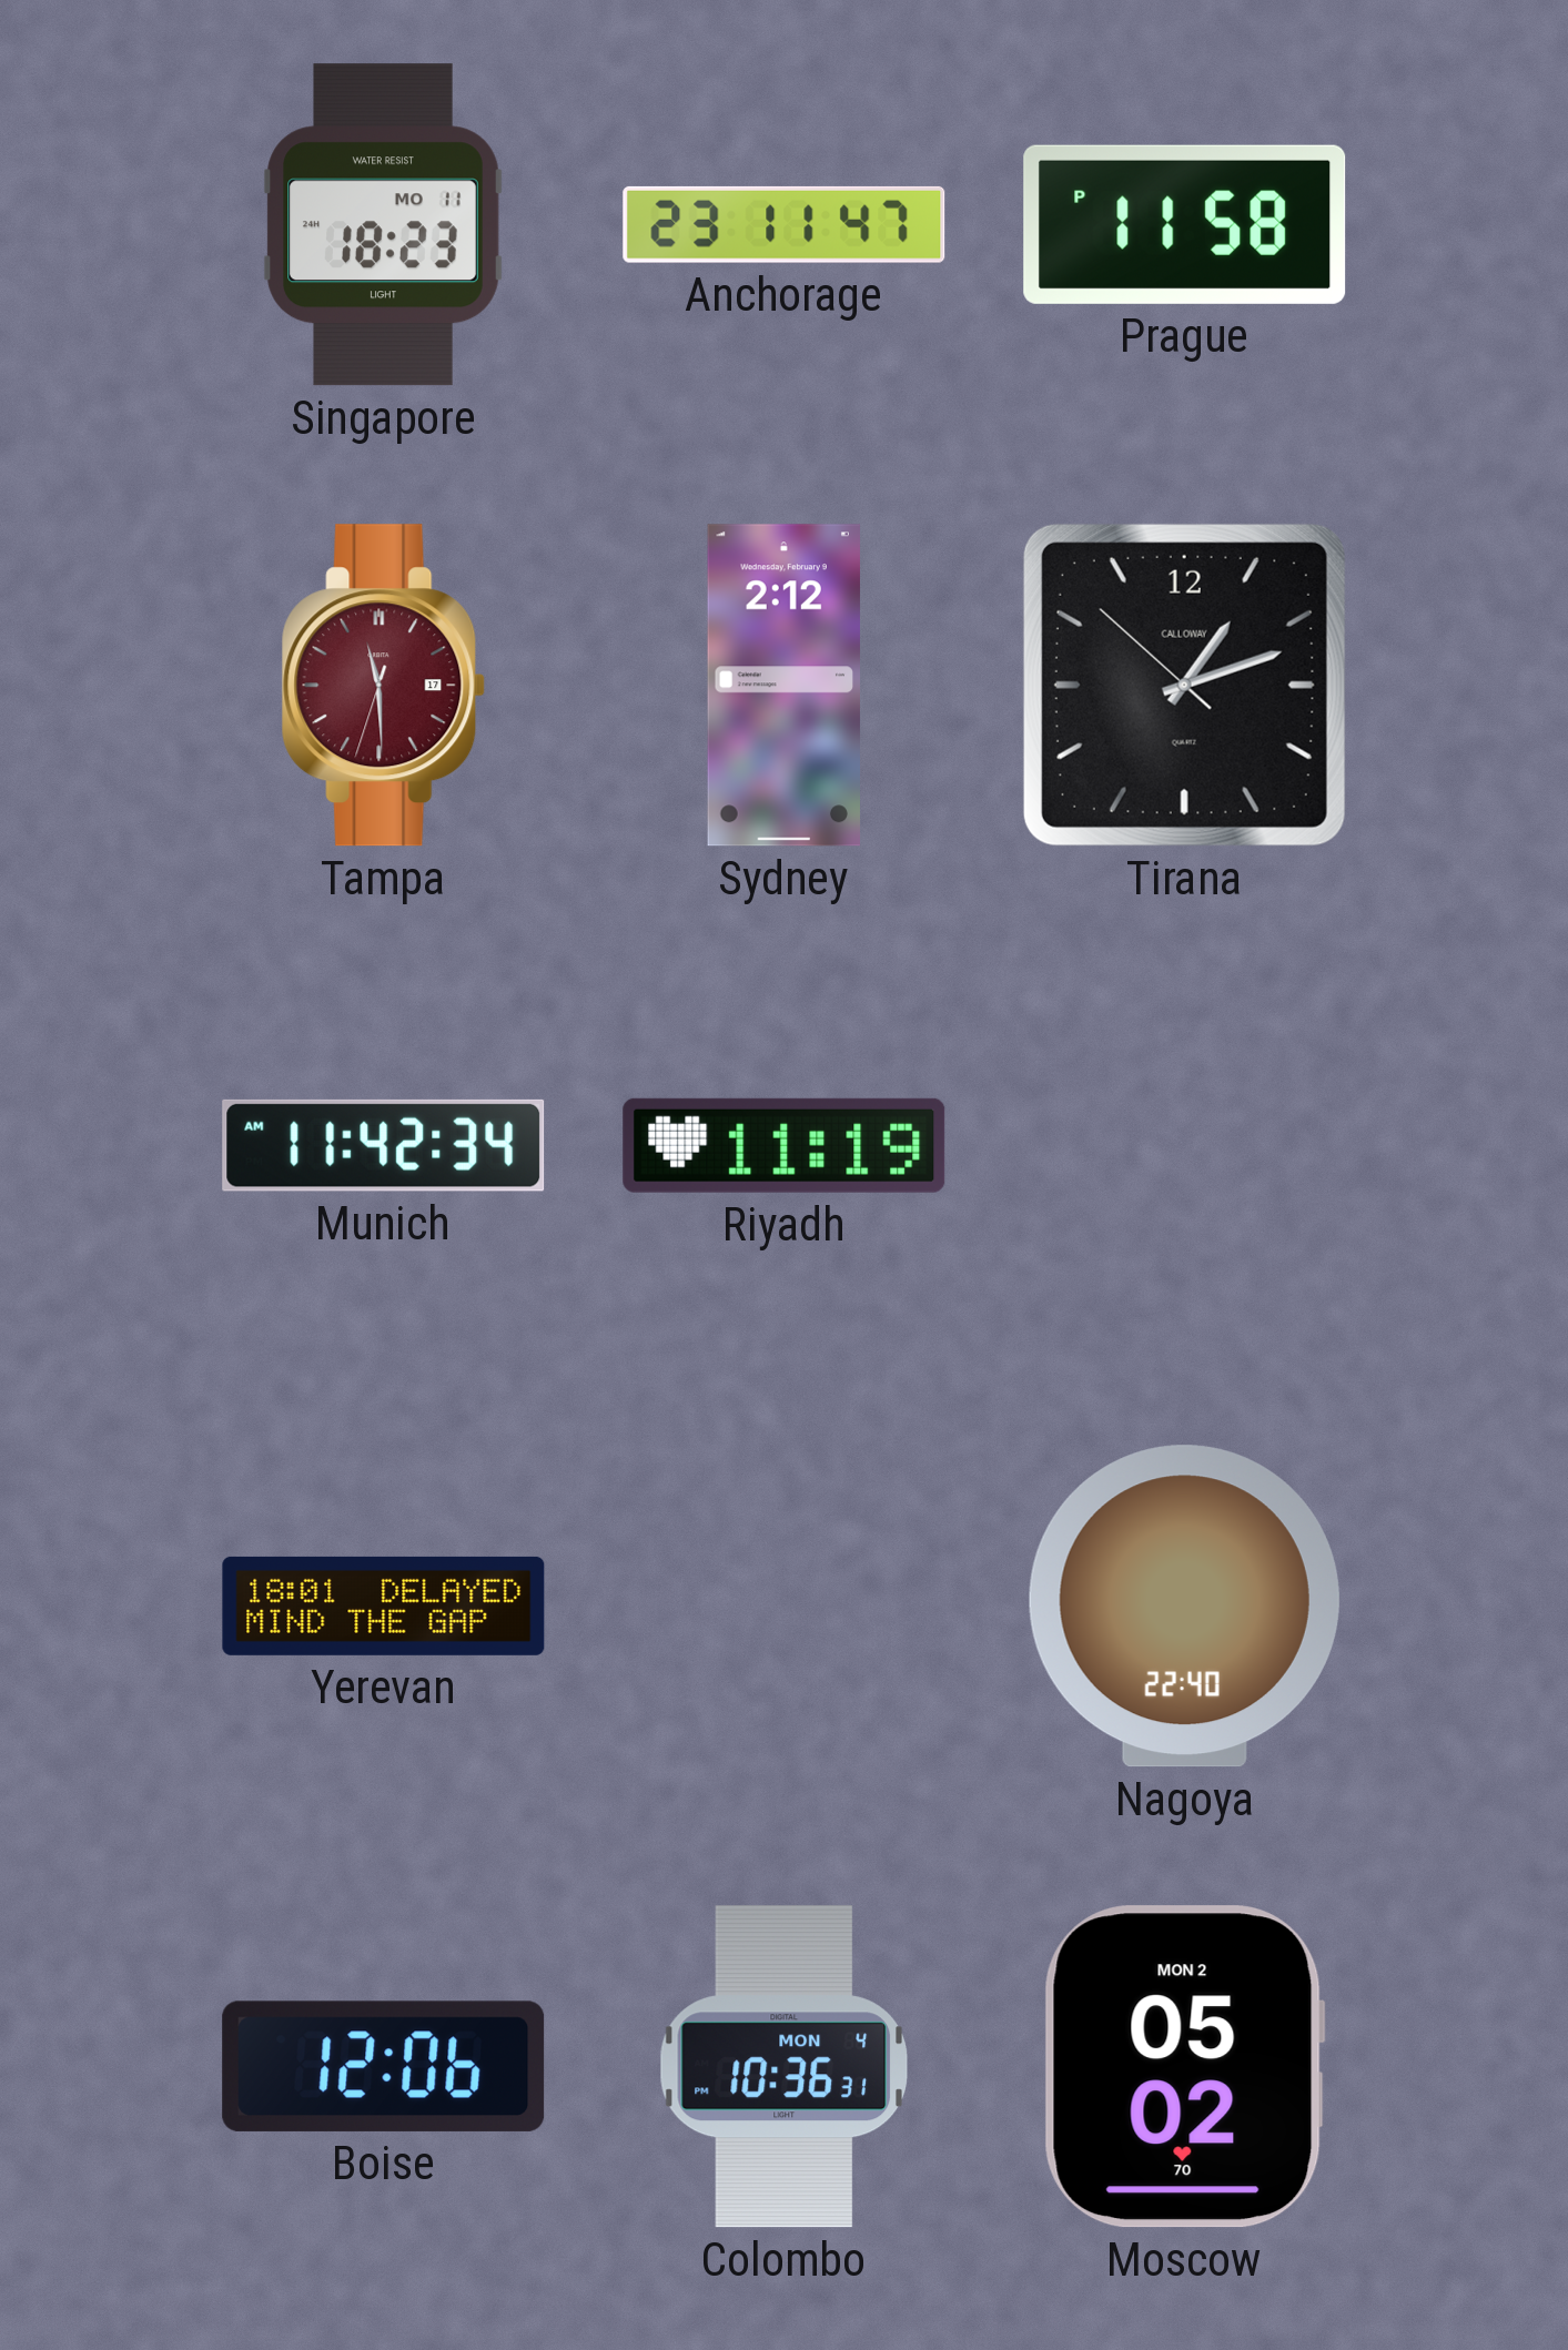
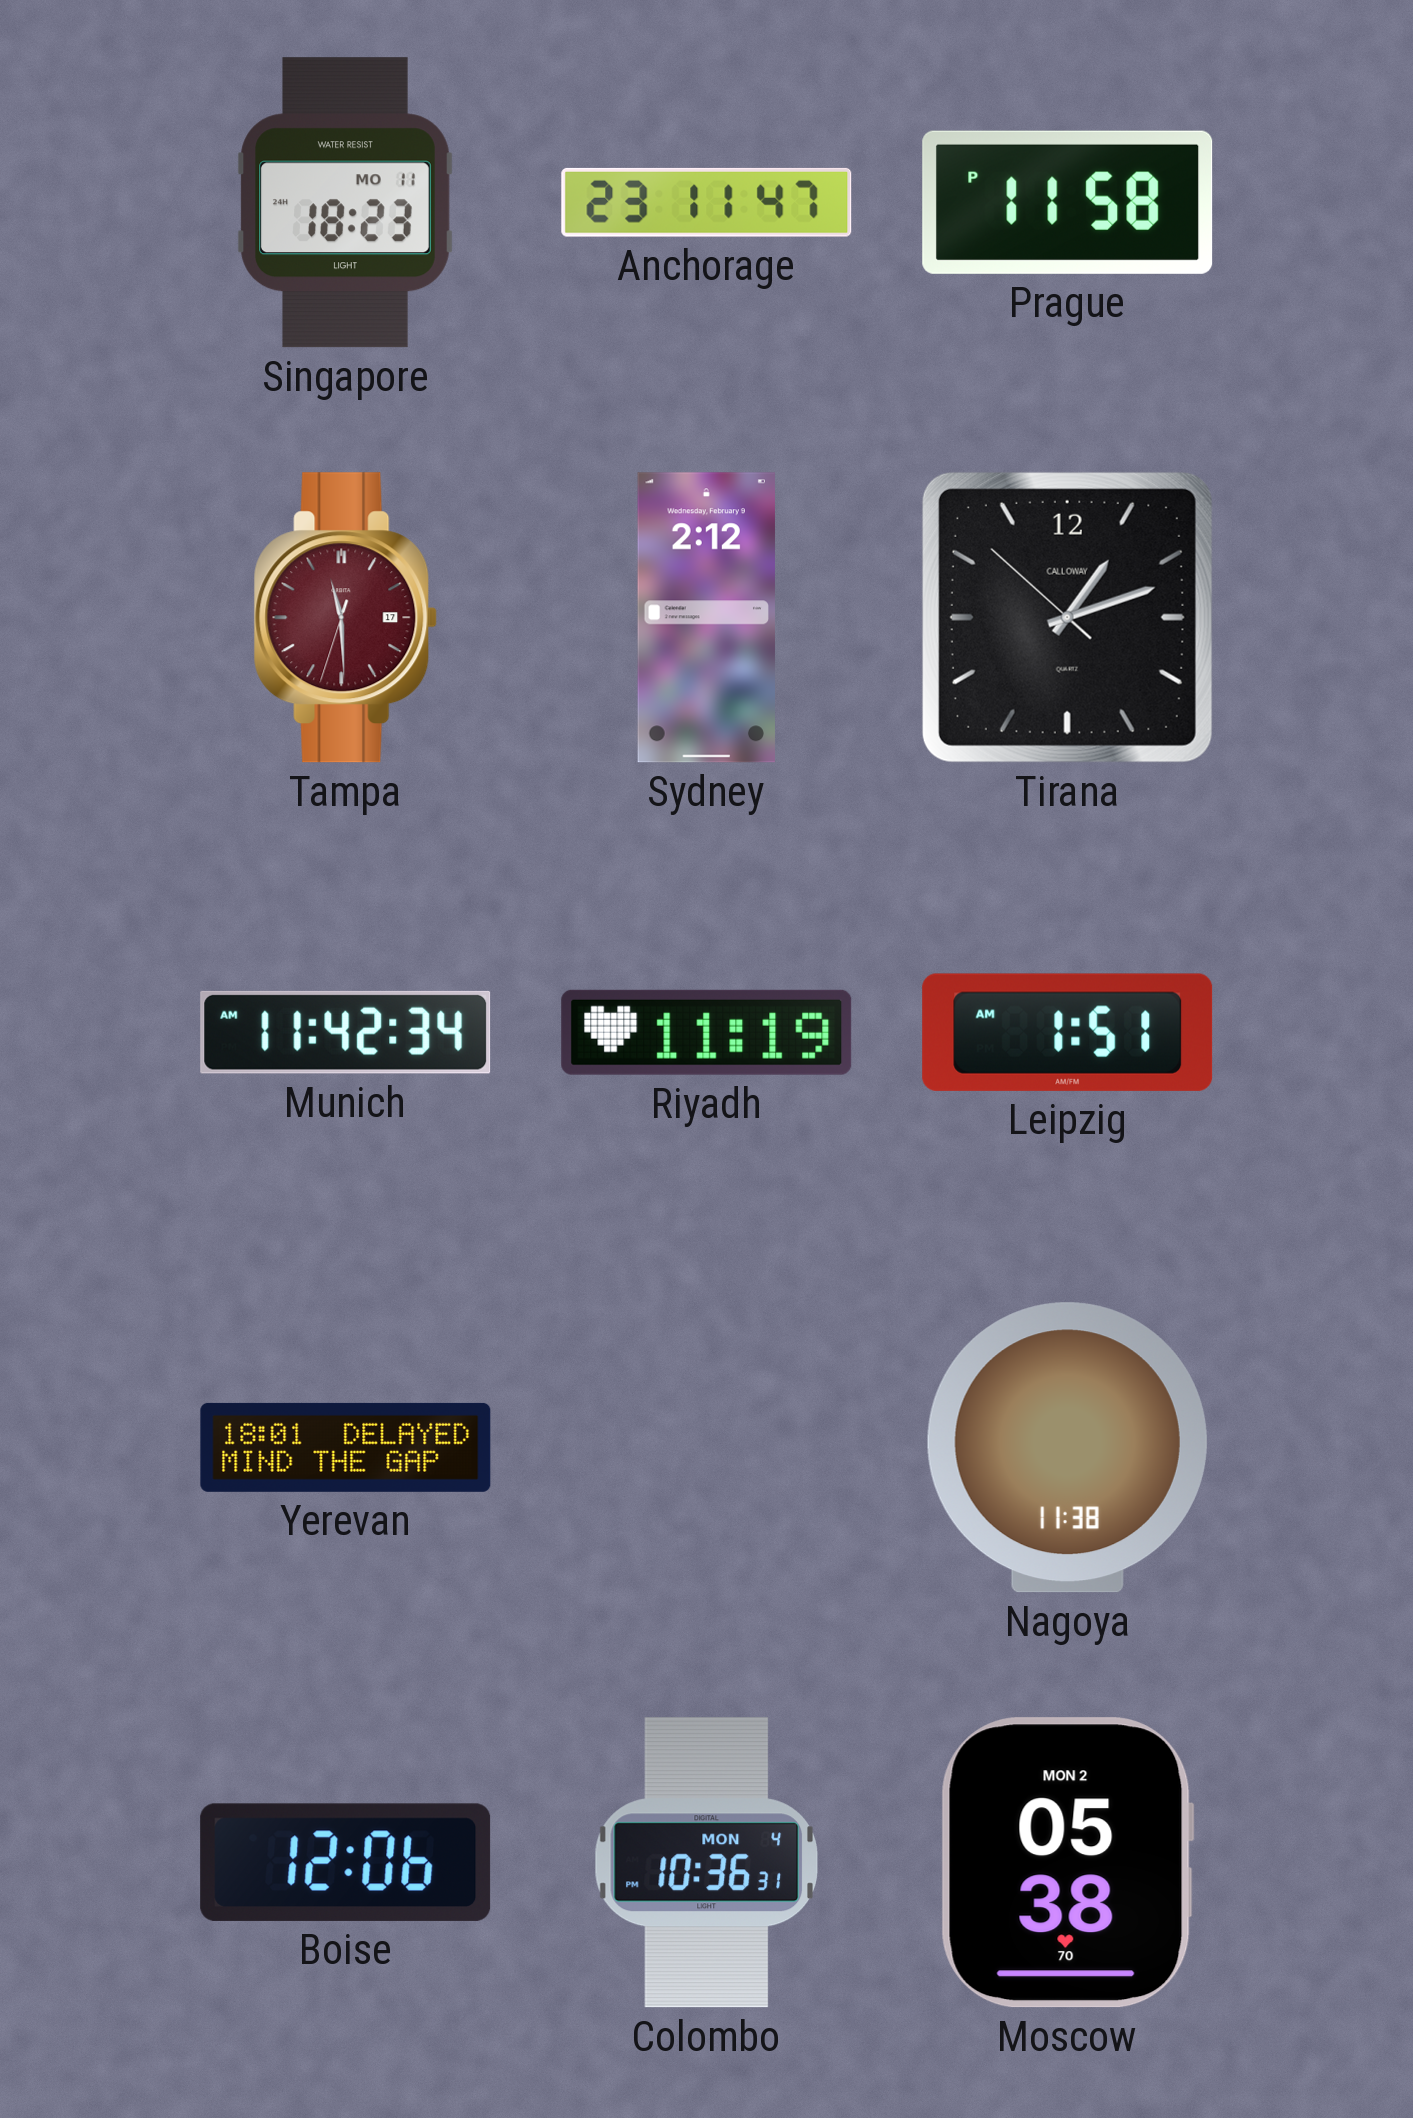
Leipzig: none -> 1:51 (1068, 1032)
Nagoya: 22:40 -> 11:38 (1067, 1448)
Moscow: 05:02 -> 05:38 (1067, 1863)
